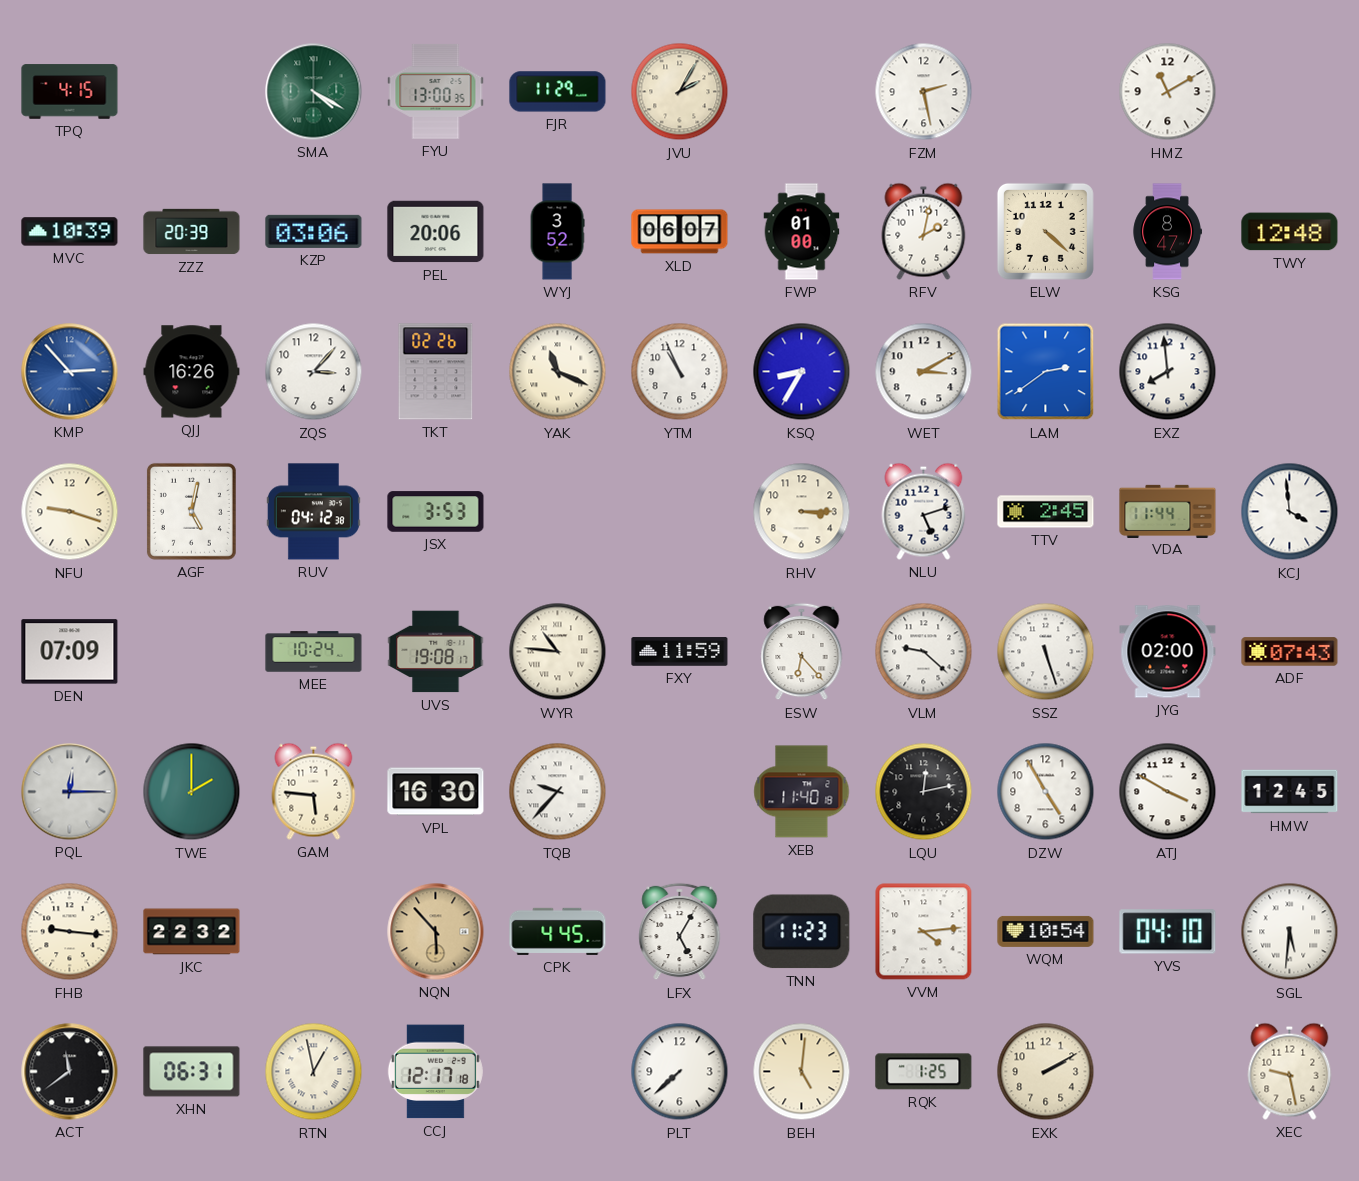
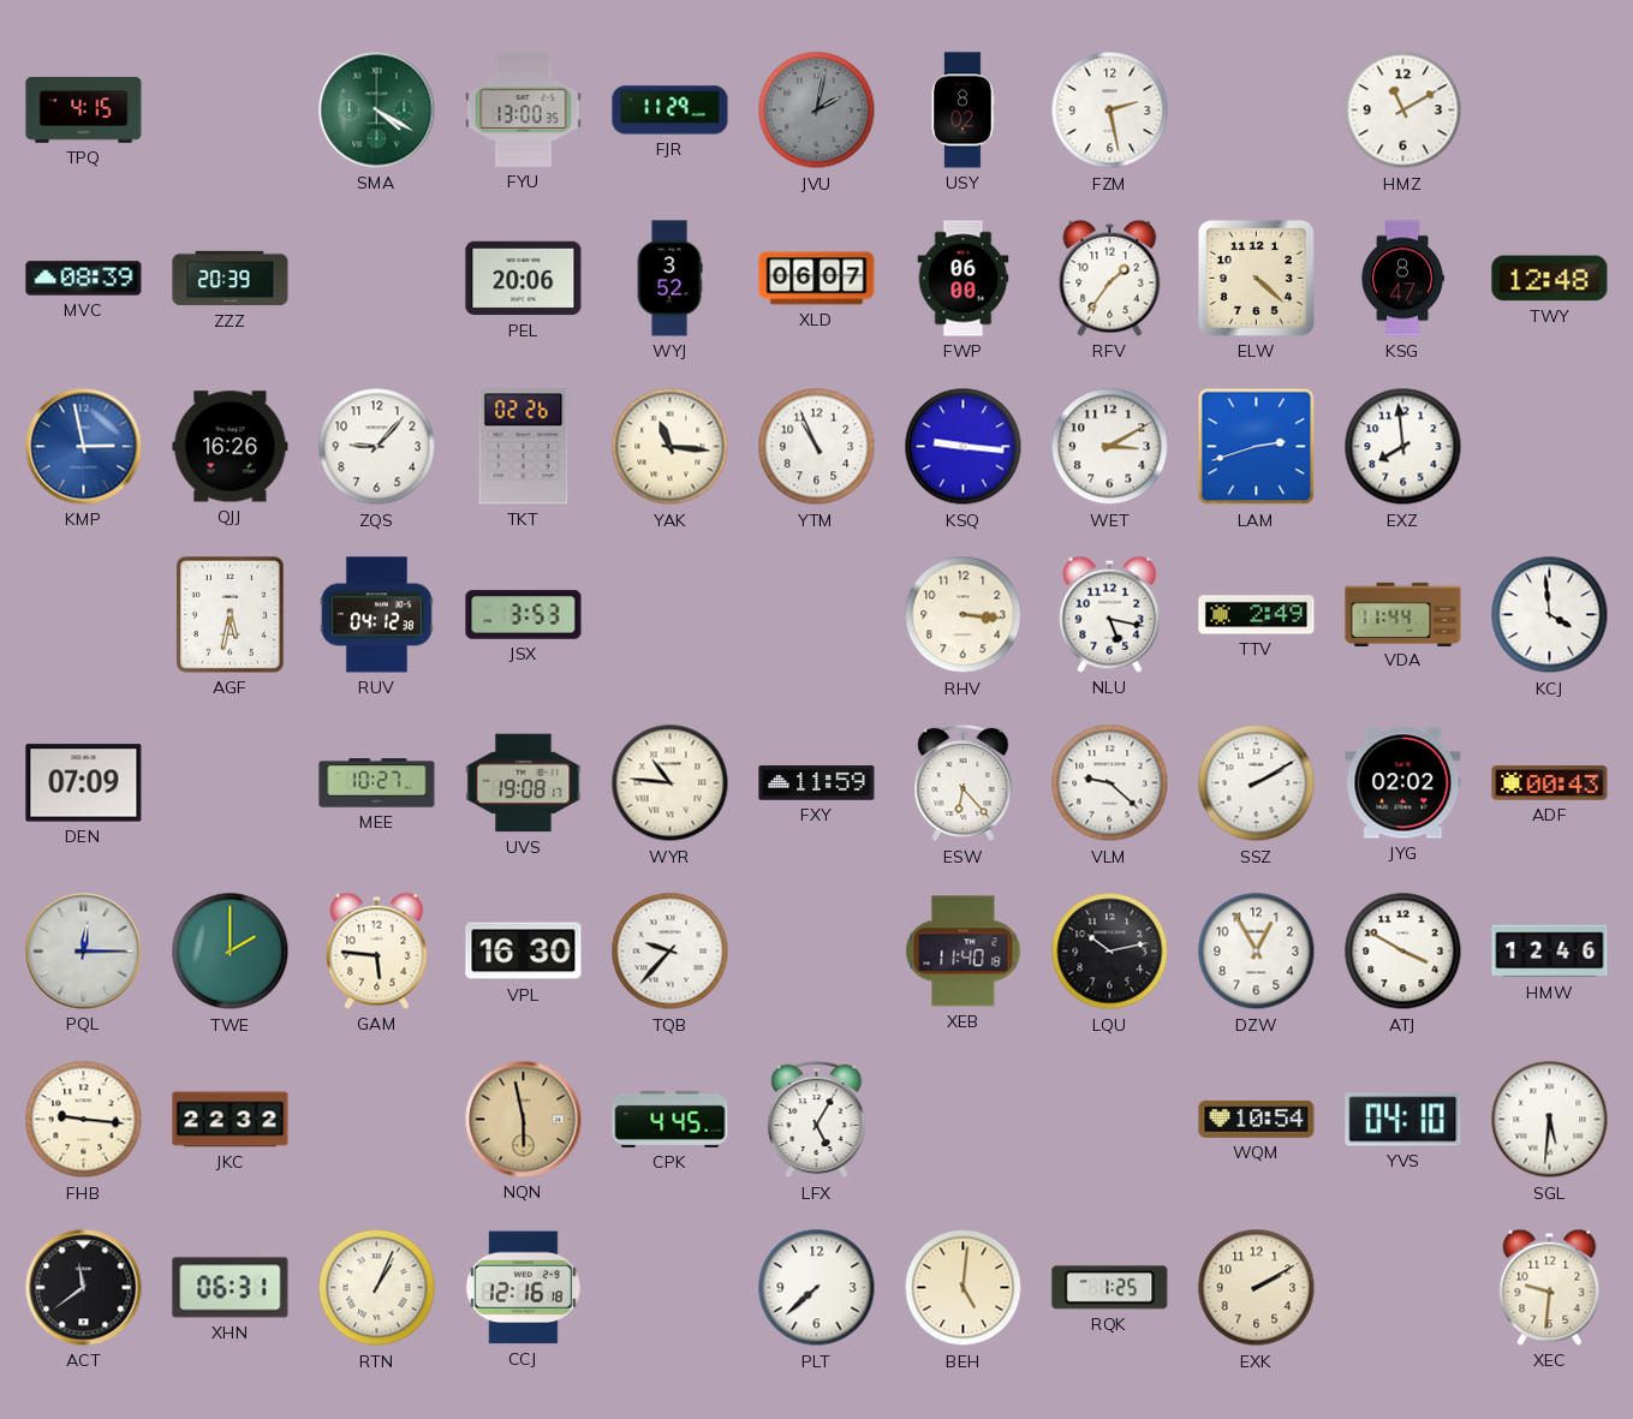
JVU: 2:05 -> 2:02 (817, 111)
JVU dial: cream -> grey (817, 111)
USY: none -> 8:02 (962, 111)
MVC: 10:39 -> 08:39 (84, 279)
KZP: 03:06 -> none (314, 231)
FWP: 01:00 -> 06:00 (964, 279)
RFV: 2:02 -> 1:36 (1110, 278)
KMP: 2:53 -> 2:58 (84, 447)
ZQS: 3:07 -> 9:07 (377, 447)
YAK: 11:19 -> 11:16 (671, 447)
KSQ: 8:35 -> 9:16 (964, 447)
LAM: 2:39 -> 2:42 (1257, 447)
NFU: 9:18 -> none (70, 512)
AGF: 5:02 -> 5:32 (230, 614)
RHV: 3:15 -> 3:16 (964, 615)
NLU: 5:12 -> 5:17 (1110, 614)
TTV: 2:45 -> 2:49 (1257, 615)
MEE: 10:24 -> 10:27 (377, 783)
SSZ: 5:27 -> 2:10 (1257, 783)
JYG: 02:00 -> 02:02 (1403, 783)
ADF: 07:43 -> 00:43 (1550, 783)
LQU: 12:13 -> 10:13 (1110, 952)
DZW: 4:55 -> 12:55 (1257, 952)
HMW: 12:45 -> 12:46 (1550, 952)
NQN: 5:53 -> 5:58 (524, 1120)
TNN: 11:23 -> none (802, 932)
VVM: 4:14 -> none (924, 932)
RTN: 12:58 -> 1:04 (377, 1288)
CCJ: 12:17 -> 12:16 (523, 1288)
XEC: 9:28 -> 9:31 (1550, 1287)
